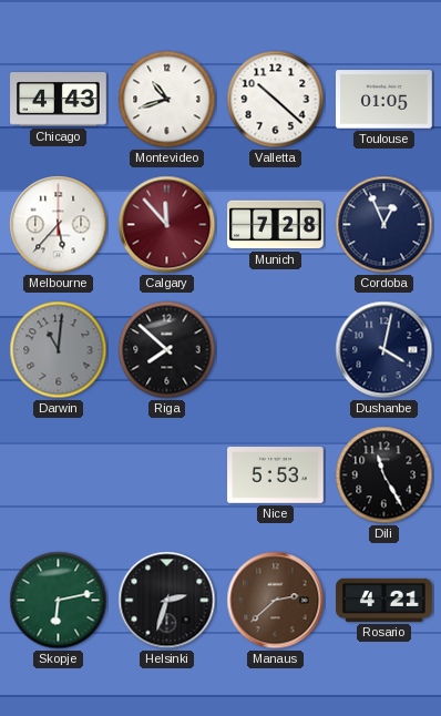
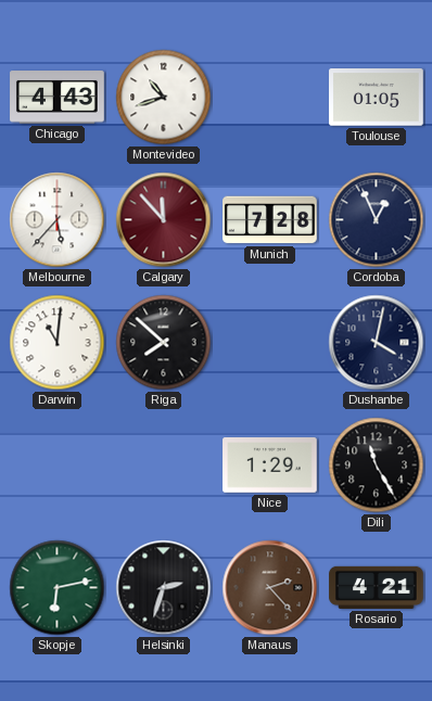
Valletta: 10:22 -> none (276, 100)
Darwin dial: grey -> white (58, 343)
Nice: 5:53 -> 1:29 (270, 466)
Manaus: 2:38 -> 2:23 (270, 588)
